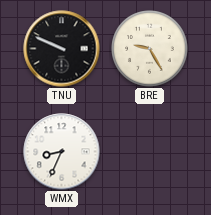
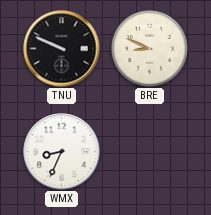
BRE: 9:25 -> 8:49 (150, 49)
